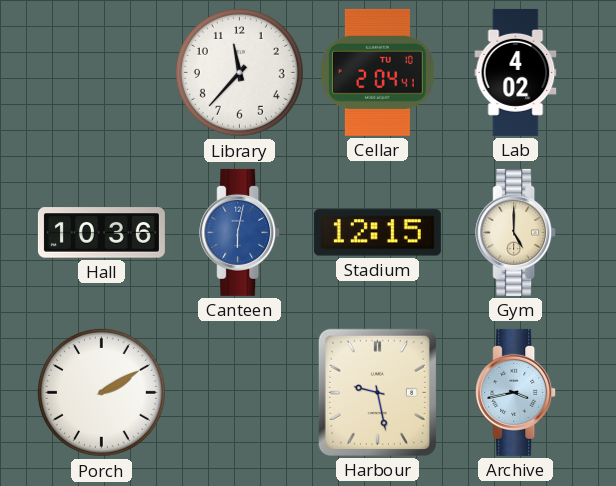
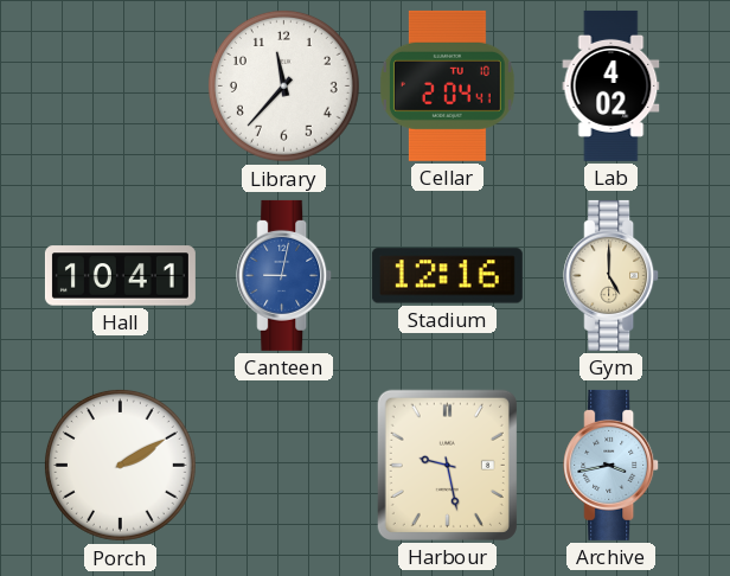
Hall: 10:36 -> 10:41 (120, 276)
Canteen: 6:02 -> 9:02 (284, 275)
Stadium: 12:15 -> 12:16 (447, 276)
